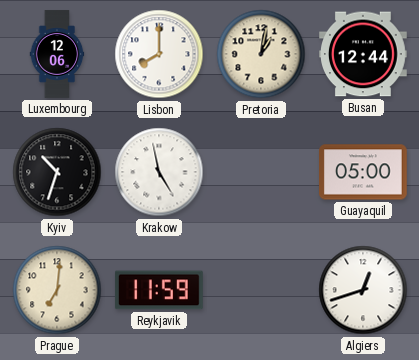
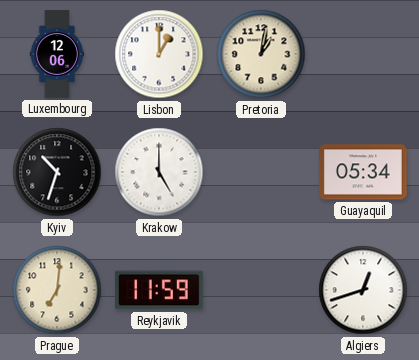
Lisbon: 8:00 -> 1:00 (159, 54)
Busan: 12:44 -> none (364, 54)
Krakow: 4:58 -> 5:00 (159, 172)
Guayaquil: 05:00 -> 05:34 (364, 172)
